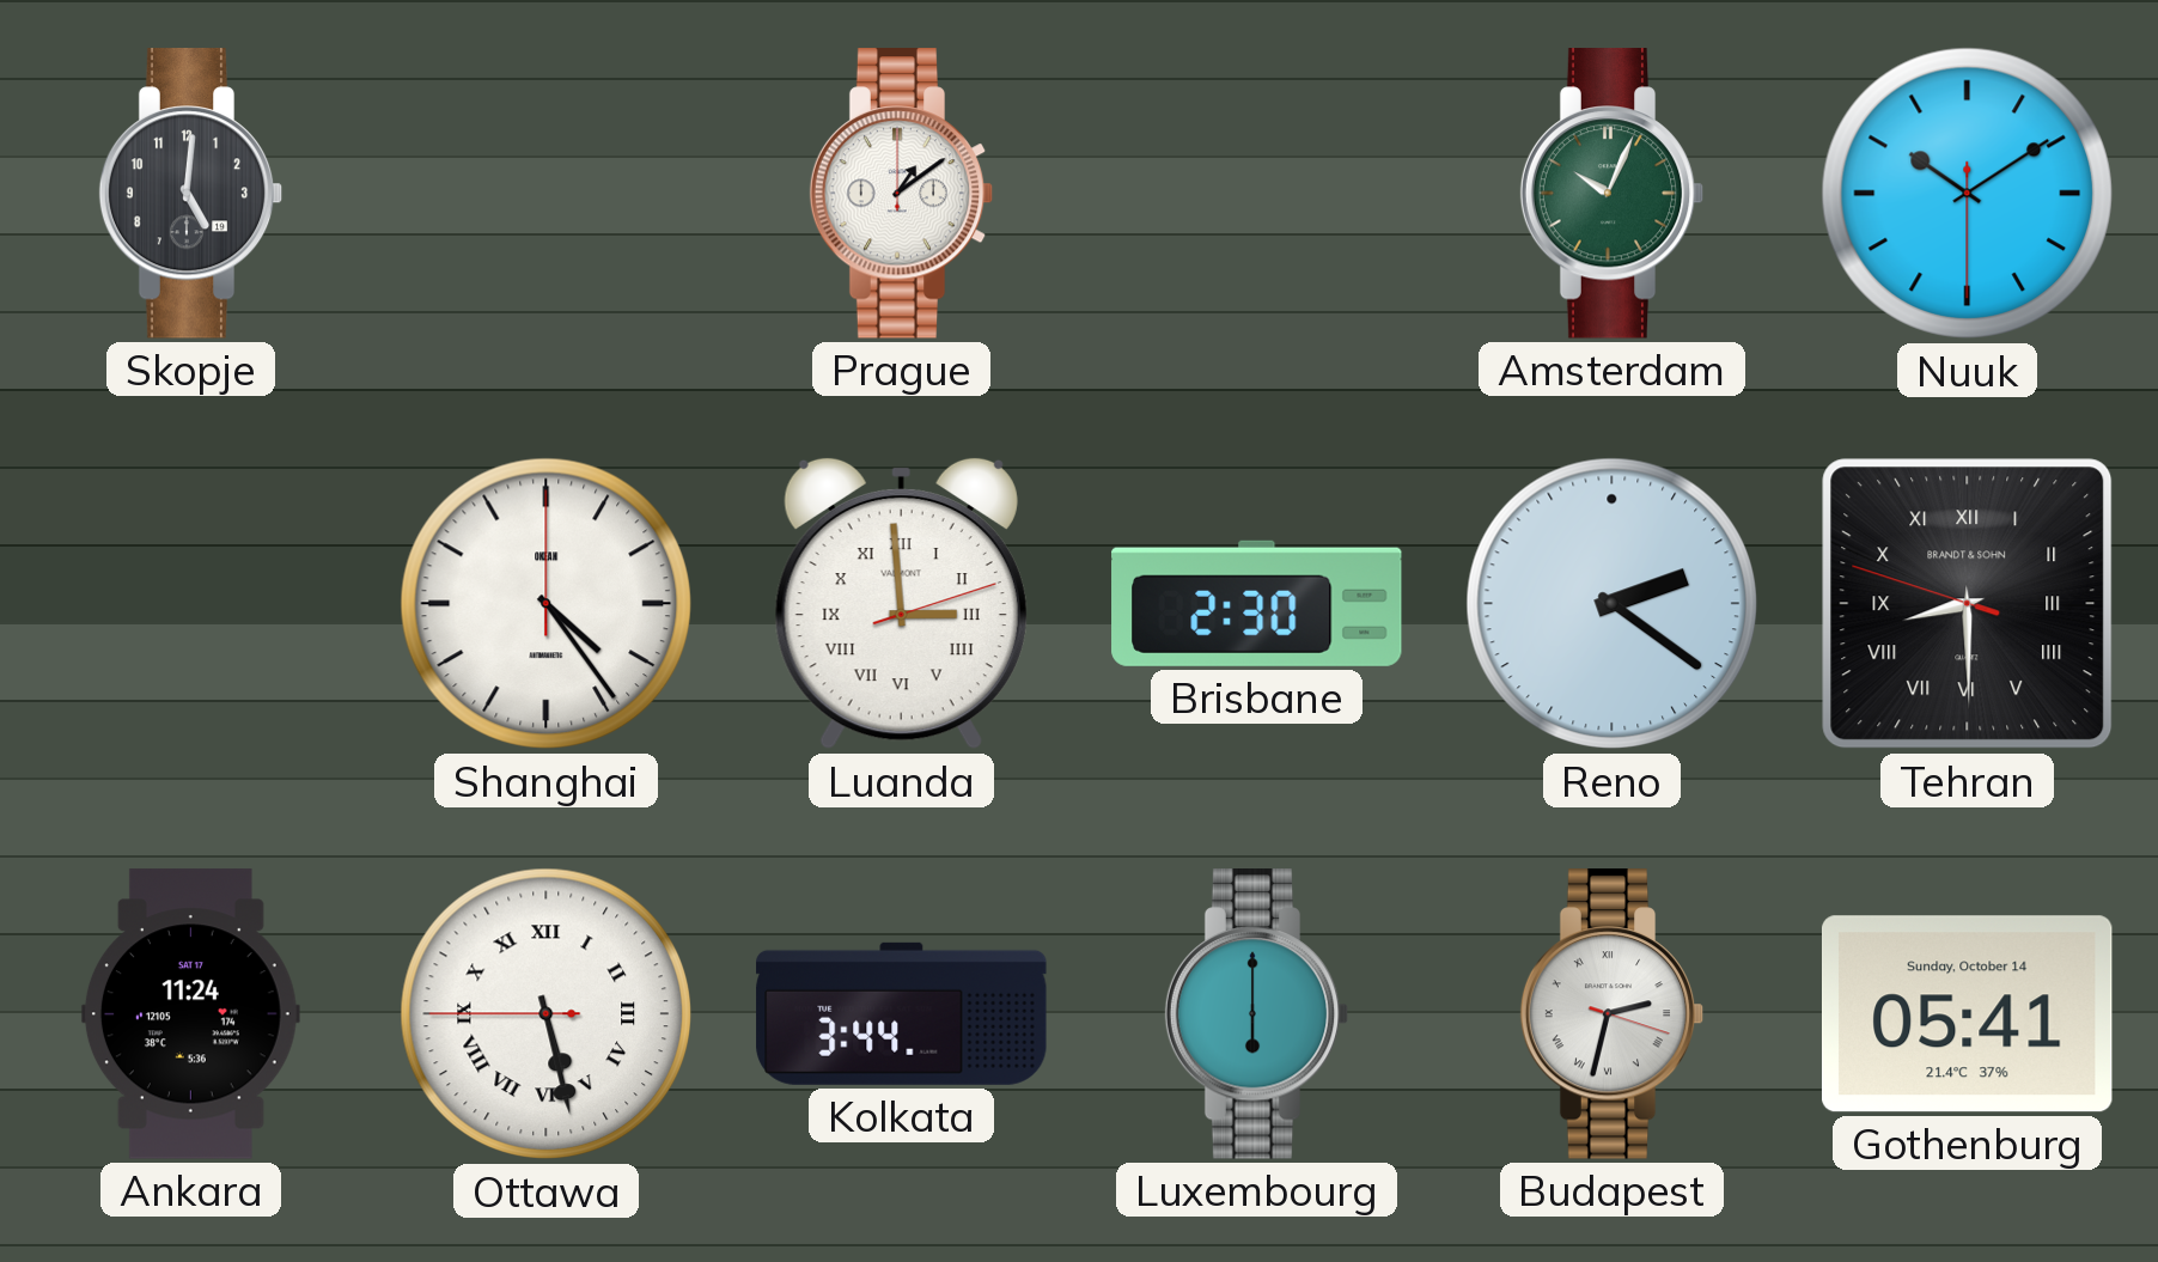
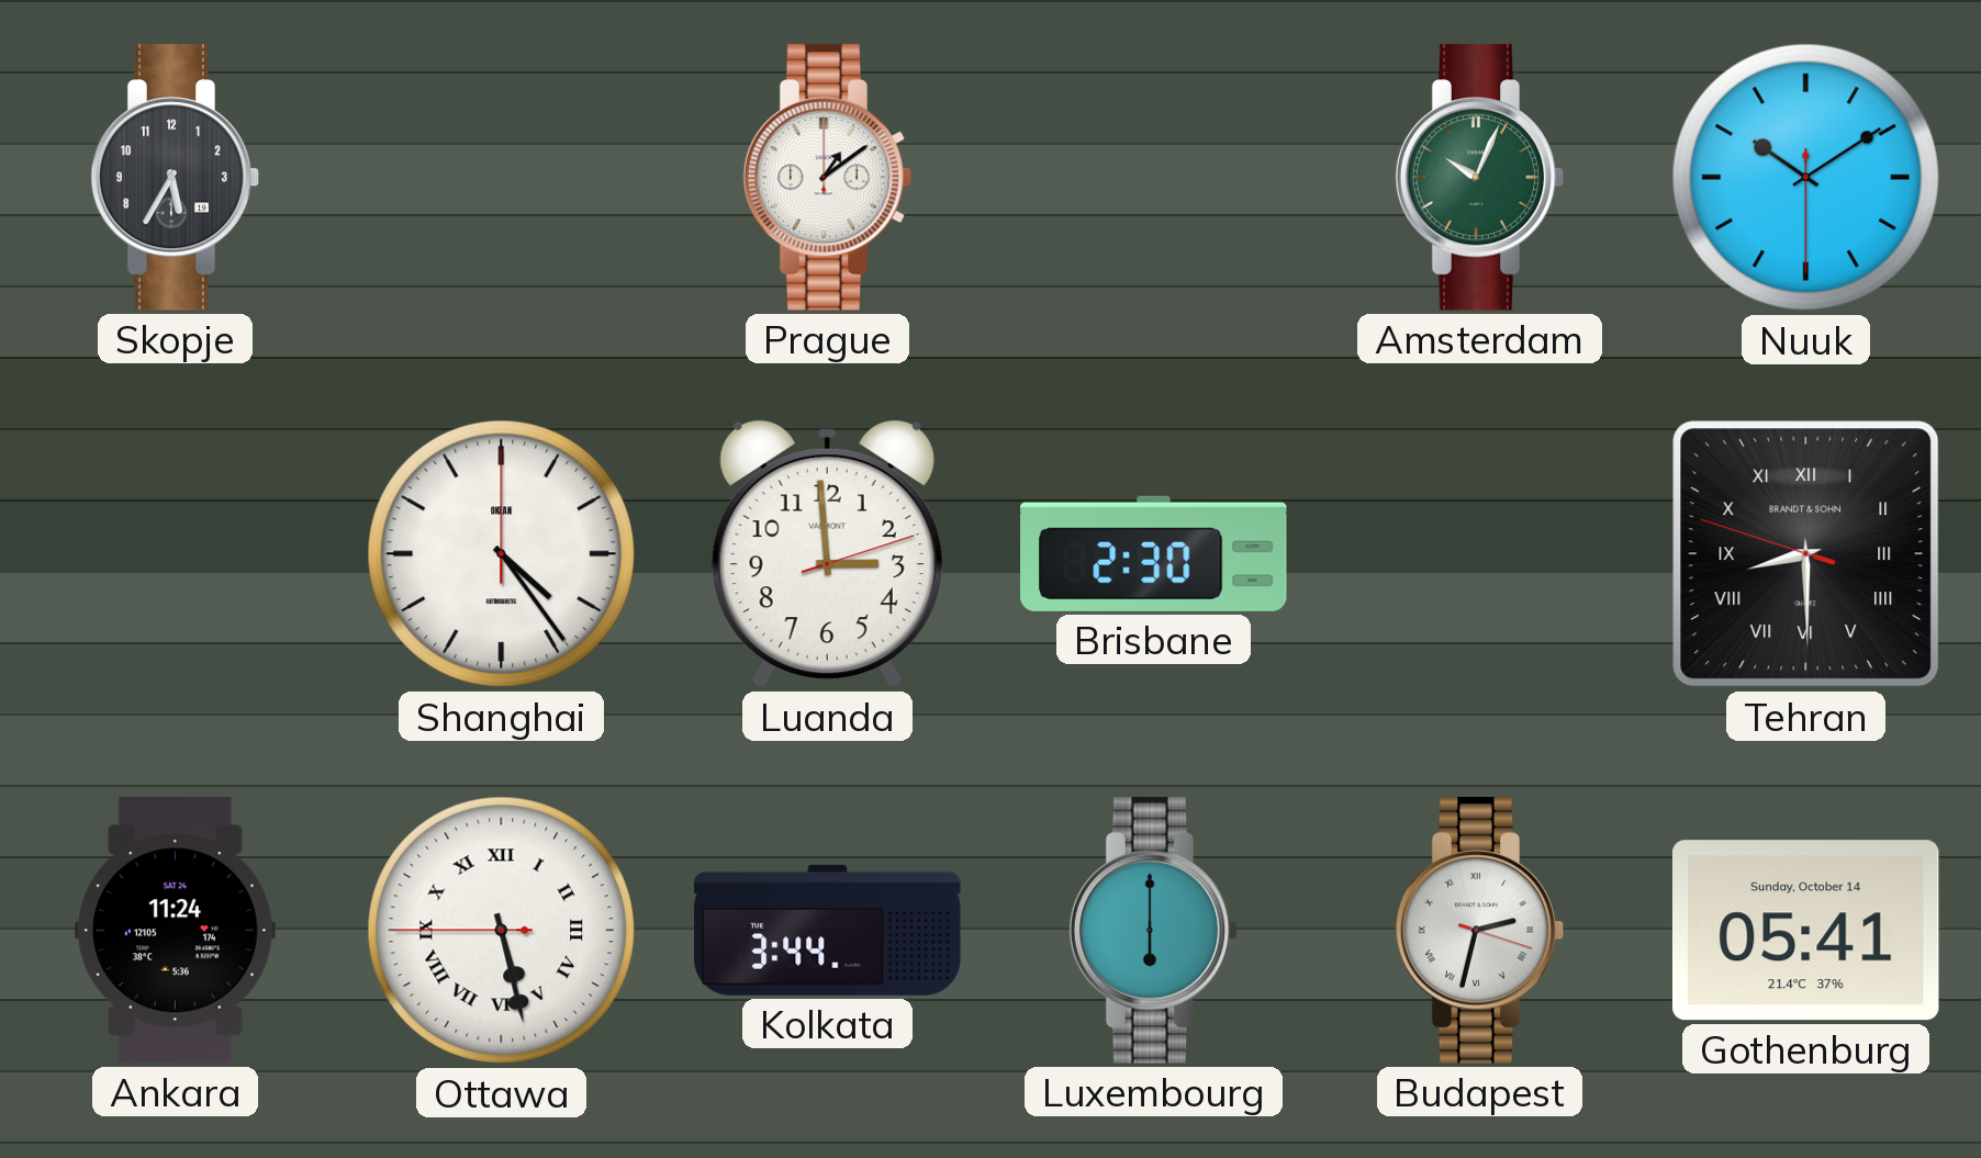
Skopje: 5:01 -> 5:35 (176, 178)
Luanda numerals: Roman -> Arabic (827, 554)
Reno: 2:21 -> none (1613, 604)
Ankara date: SAT 17 -> SAT 24 (175, 931)
